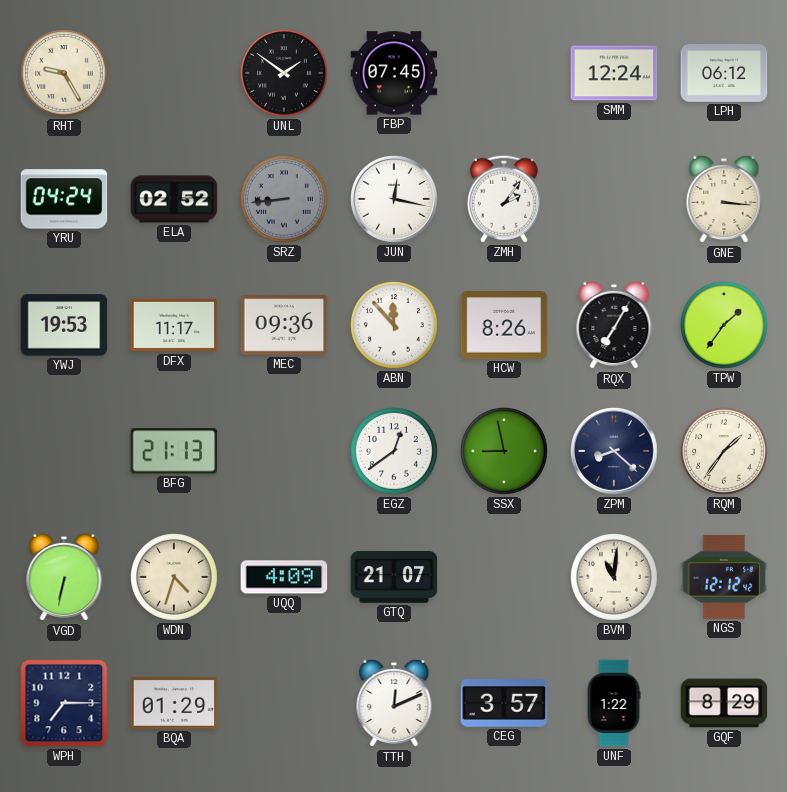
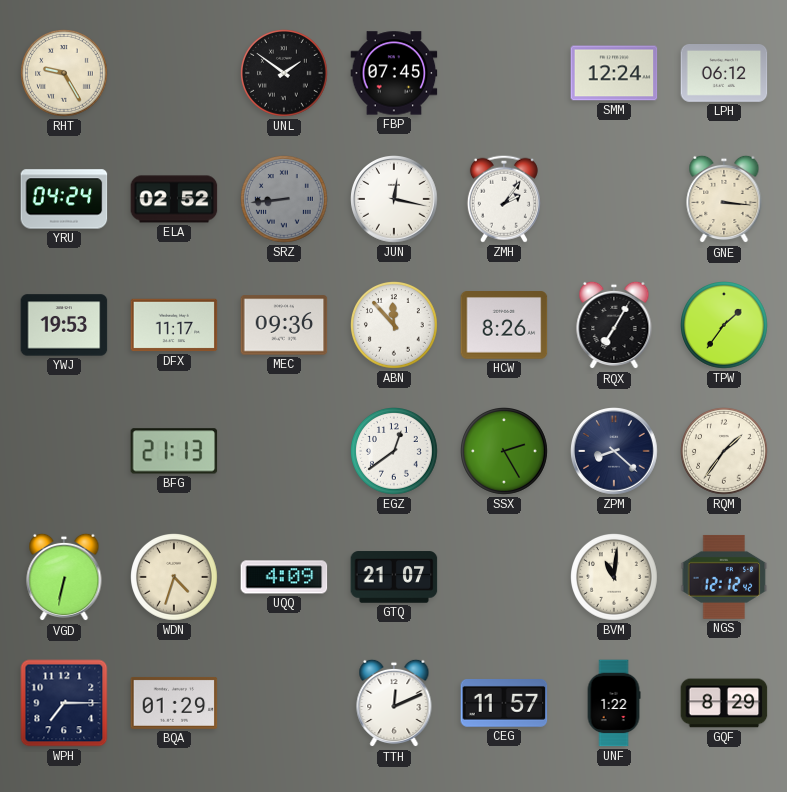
SSX: 8:58 -> 2:25 (505, 452)
CEG: 3:57 -> 11:57 (504, 704)
